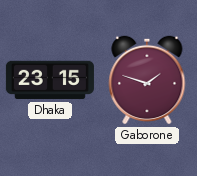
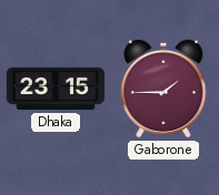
Gaborone: 1:48 -> 1:45 (163, 89)
